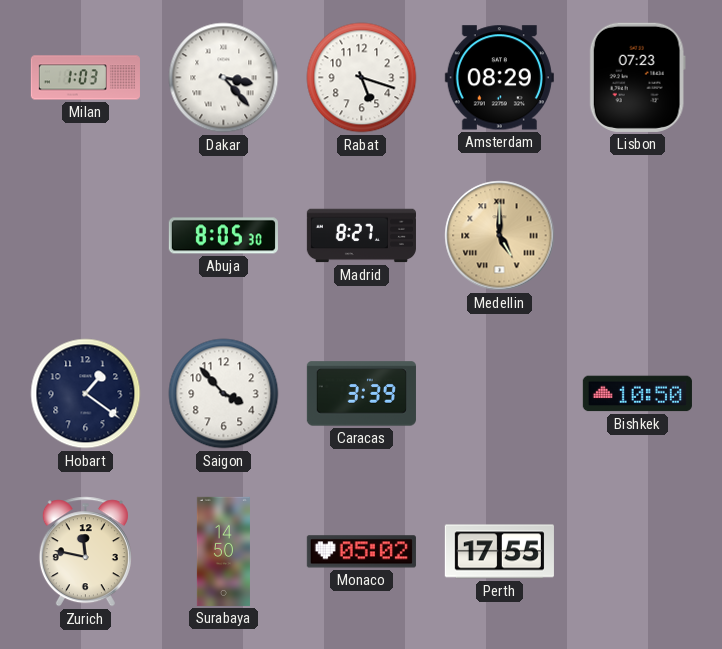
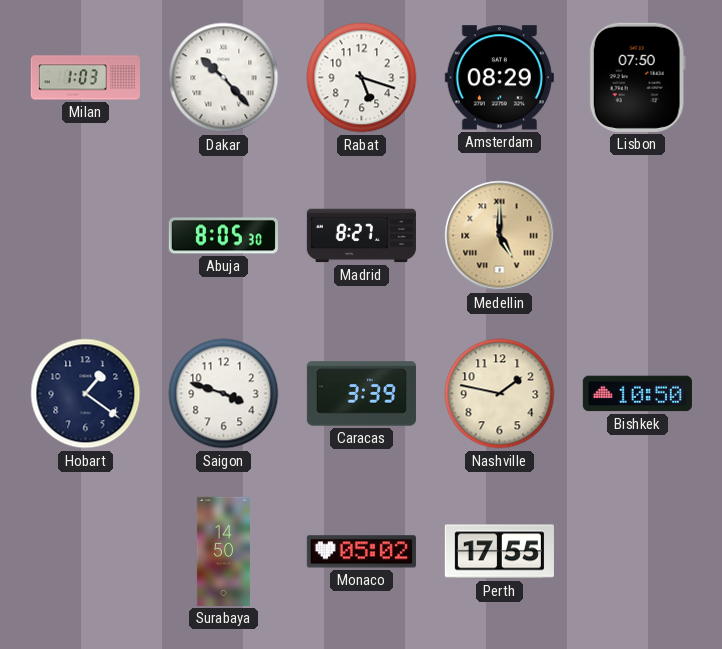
Dakar: 3:23 -> 10:23 (224, 78)
Lisbon: 07:23 -> 07:50 (637, 77)
Saigon: 3:53 -> 3:48 (224, 394)
Nashville: none -> 1:47 (500, 394)
Zurich: 11:47 -> none (85, 552)
